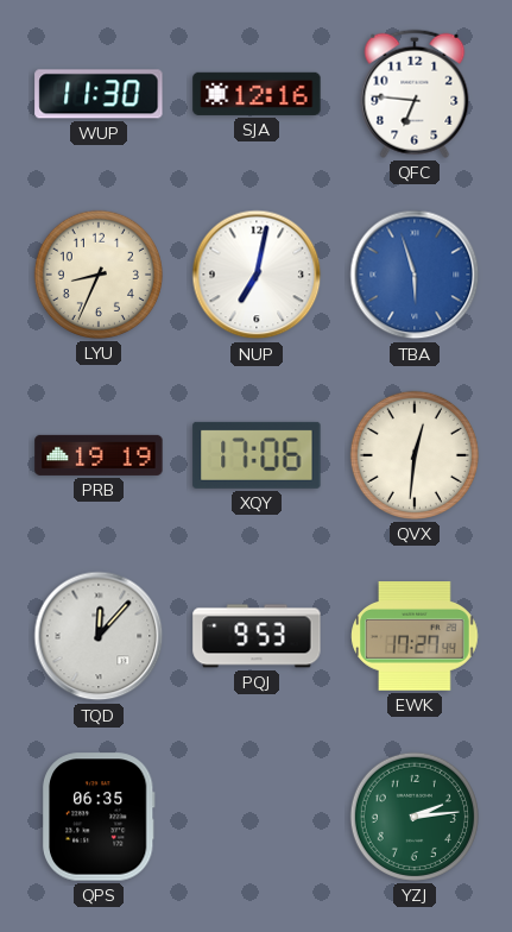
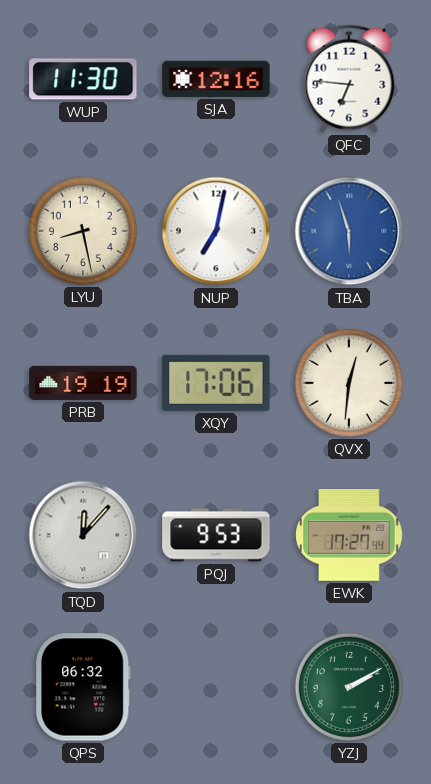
LYU: 8:34 -> 8:28 (83, 231)
QPS: 06:35 -> 06:32 (83, 687)
YZJ: 2:14 -> 2:10 (349, 687)
